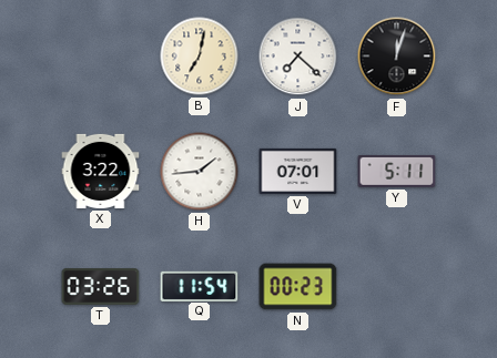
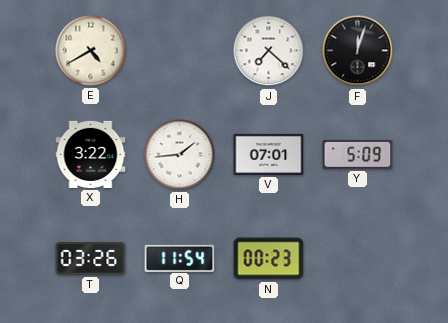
E: none -> 4:40 (91, 51)
B: 7:02 -> none (200, 57)
Y: 5:11 -> 5:09 (358, 154)
